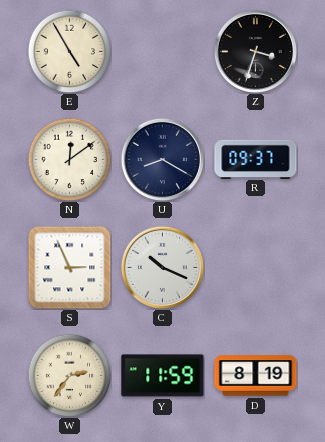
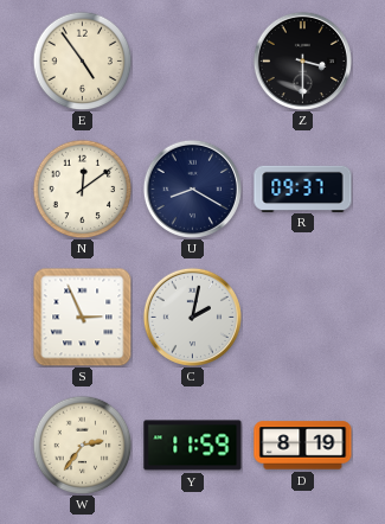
E: 4:55 -> 4:54 (82, 60)
Z: 3:33 -> 3:30 (302, 60)
C: 10:19 -> 2:02 (192, 317)
